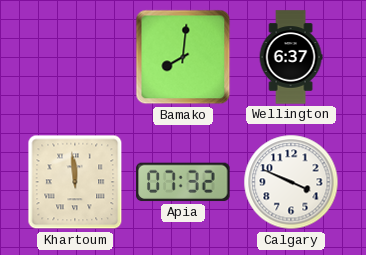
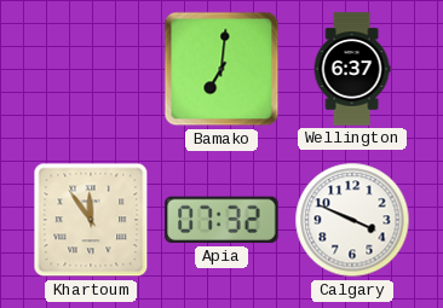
Bamako: 8:01 -> 7:01 (221, 69)
Khartoum: 11:59 -> 11:54 (91, 220)
